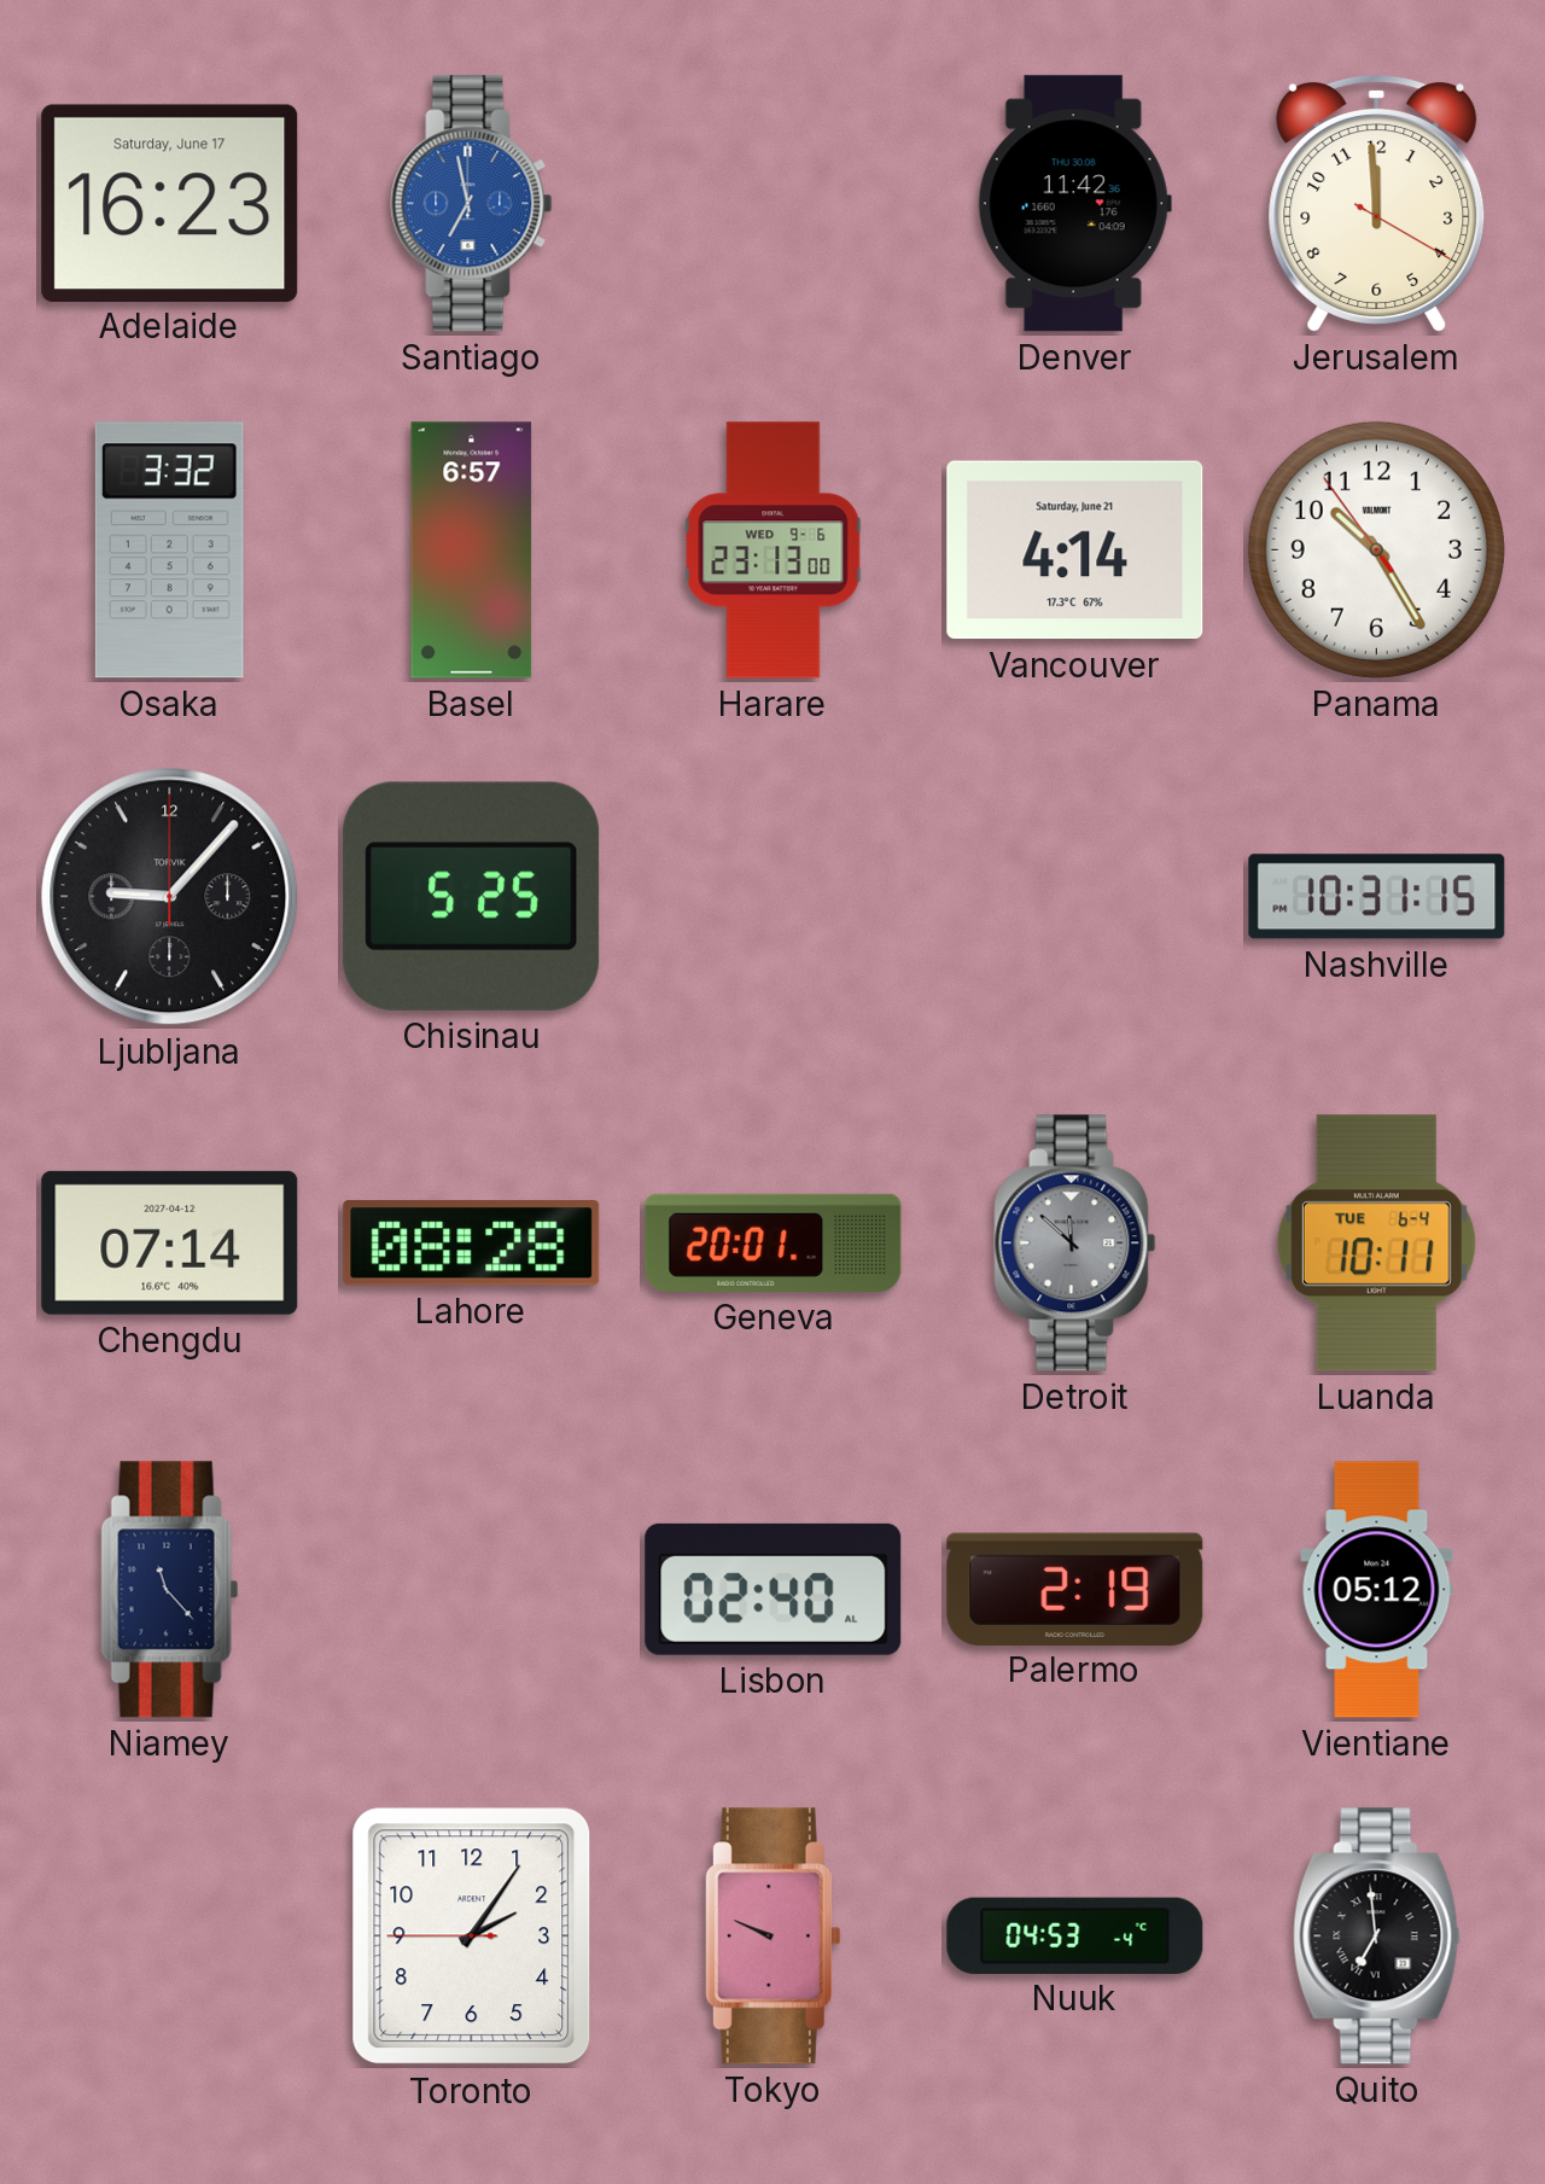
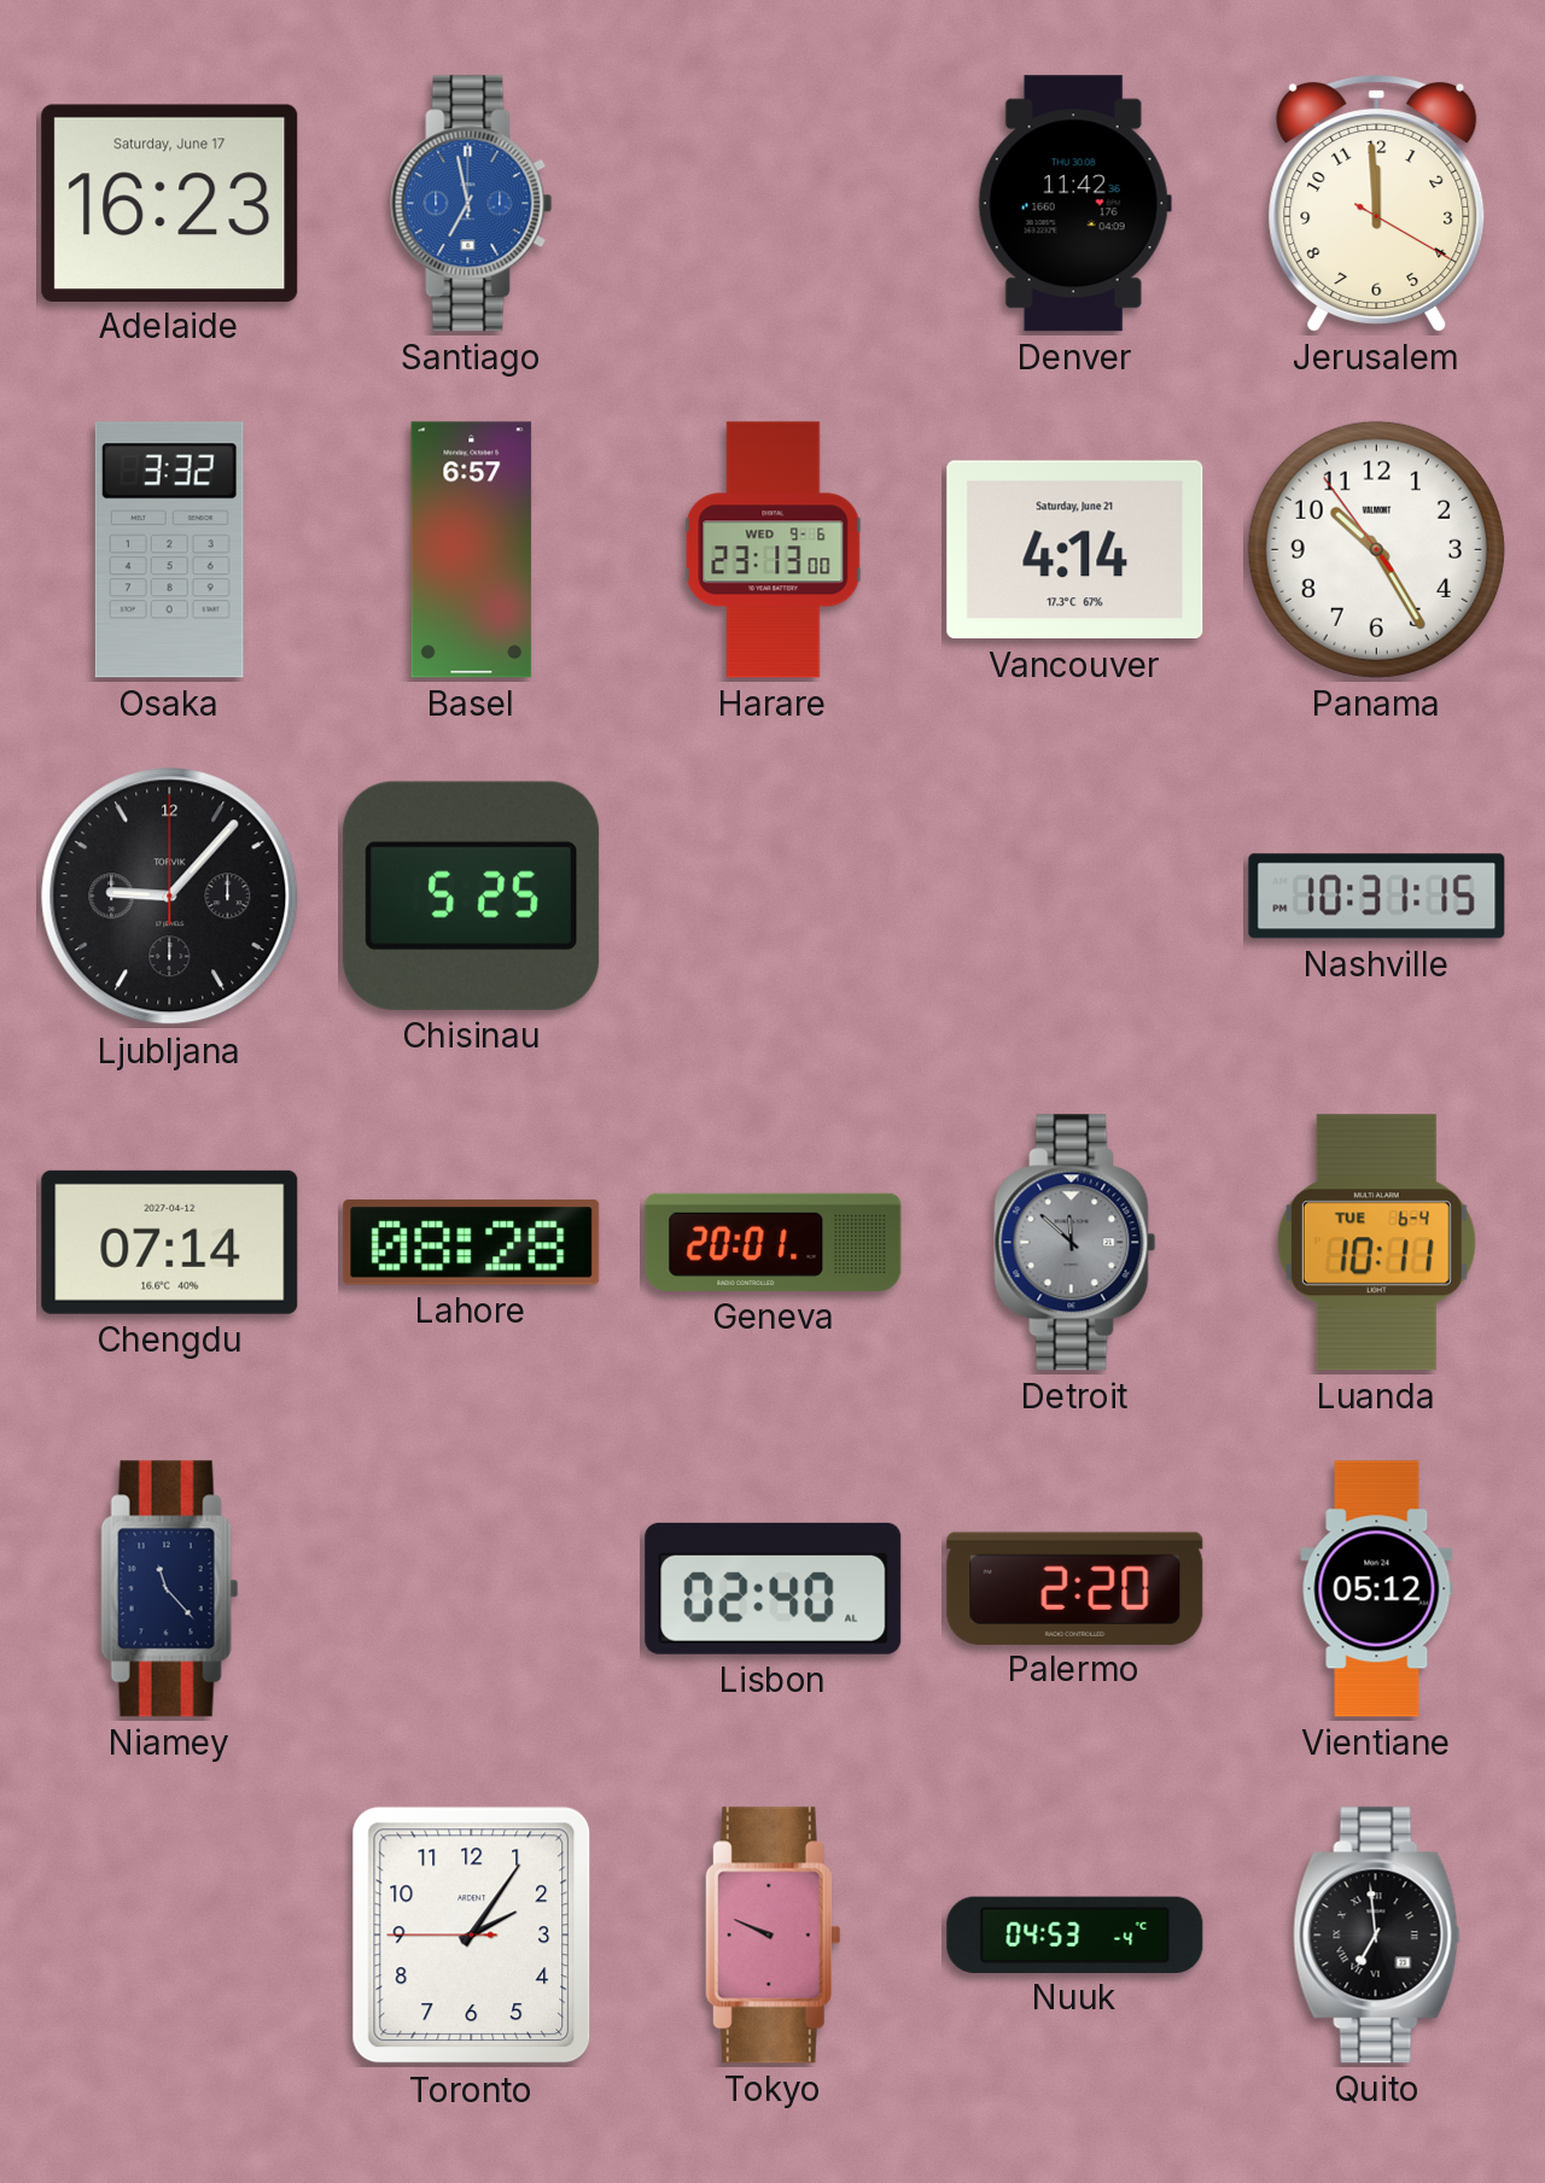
Palermo: 2:19 -> 2:20 (1075, 1588)
